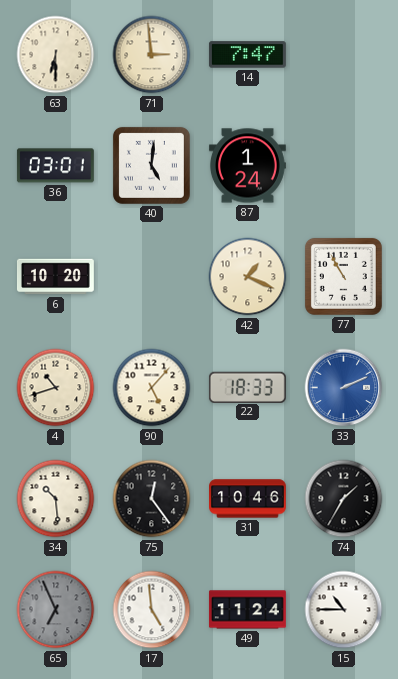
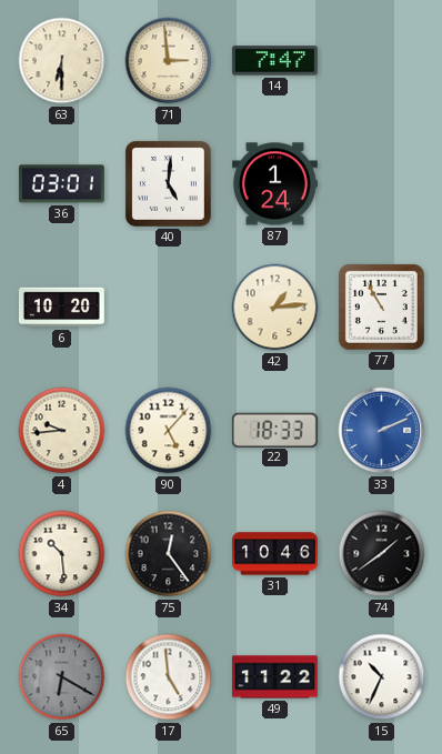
42: 1:19 -> 1:14 (275, 308)
4: 10:42 -> 9:44 (62, 431)
74: 1:35 -> 1:39 (382, 554)
65: 6:56 -> 6:20 (62, 677)
49: 11:24 -> 11:22 (275, 677)
15: 10:45 -> 10:34 (382, 677)
